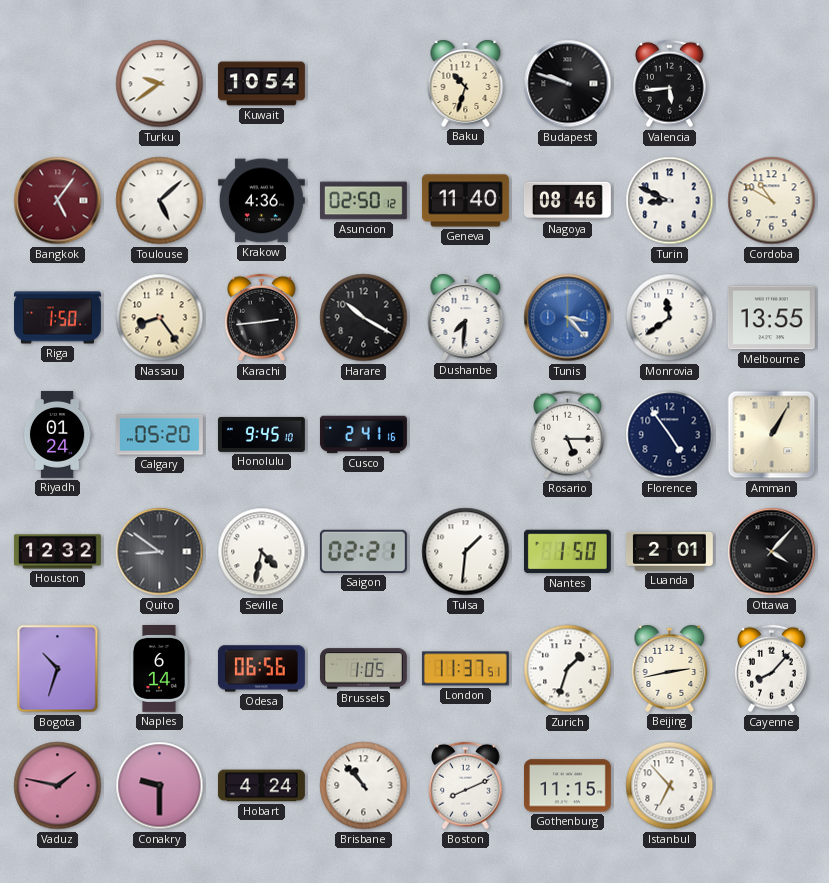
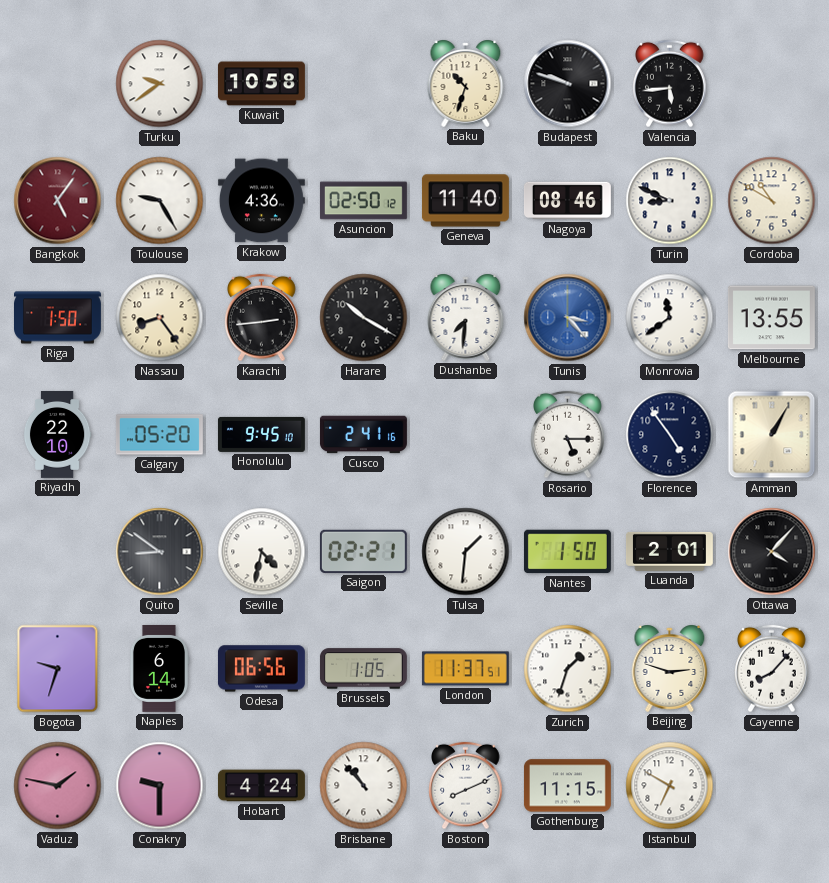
Kuwait: 10:54 -> 10:58 (261, 84)
Toulouse: 5:08 -> 9:25 (160, 201)
Riyadh: 01:24 -> 22:10 (57, 435)
Houston: 12:32 -> none (57, 552)
Bogota: 10:33 -> 9:33 (58, 669)
Beijing: 2:43 -> 2:48 (670, 668)
Istanbul: 6:53 -> 6:50 (670, 786)
